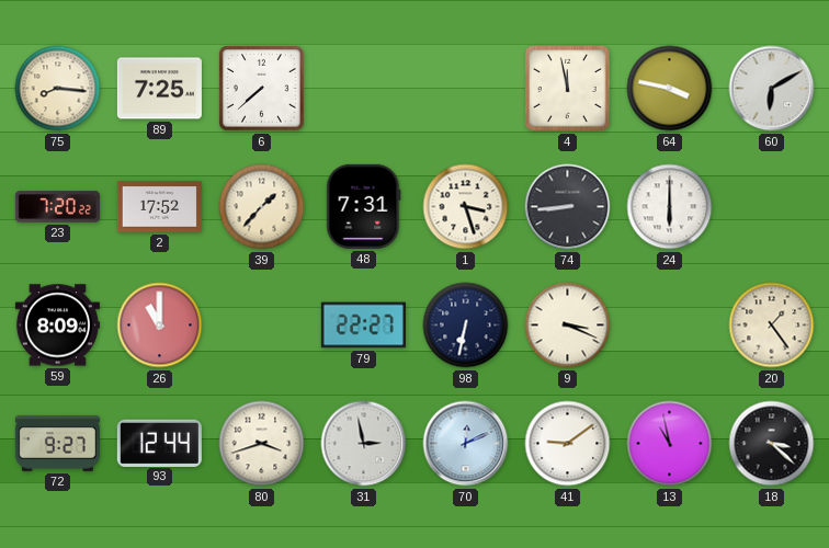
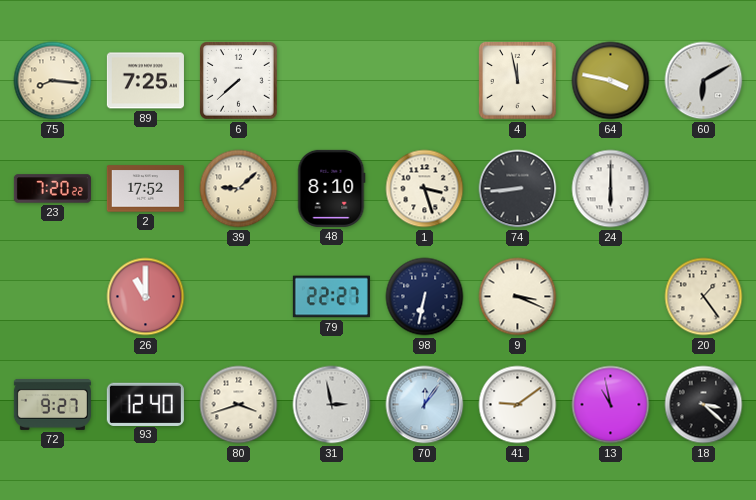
39: 1:37 -> 9:08 (239, 189)
48: 7:31 -> 8:10 (332, 188)
59: 8:09 -> none (57, 326)
93: 12:44 -> 12:40 (145, 404)
70: 12:11 -> 12:06 (425, 405)
